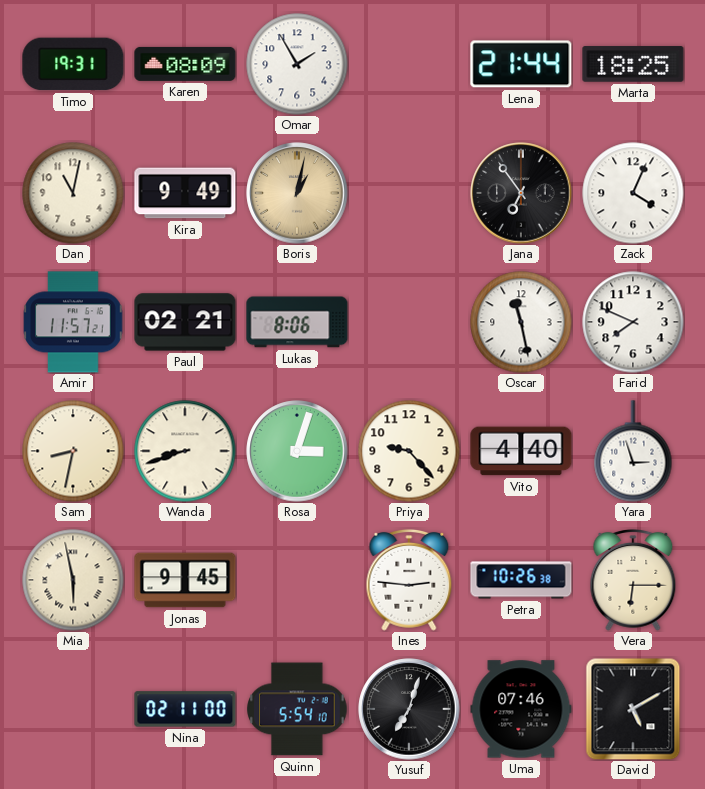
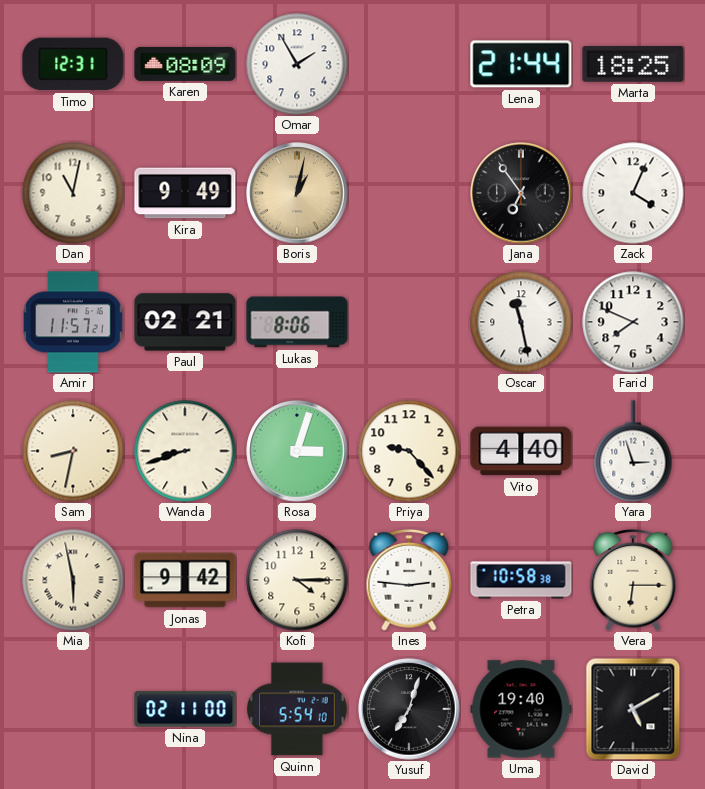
Timo: 19:31 -> 12:31 (73, 64)
Jonas: 9:45 -> 9:42 (185, 580)
Kofi: none -> 4:15 (297, 580)
Petra: 10:26 -> 10:58 (521, 580)
Uma: 07:46 -> 19:40 (521, 709)
